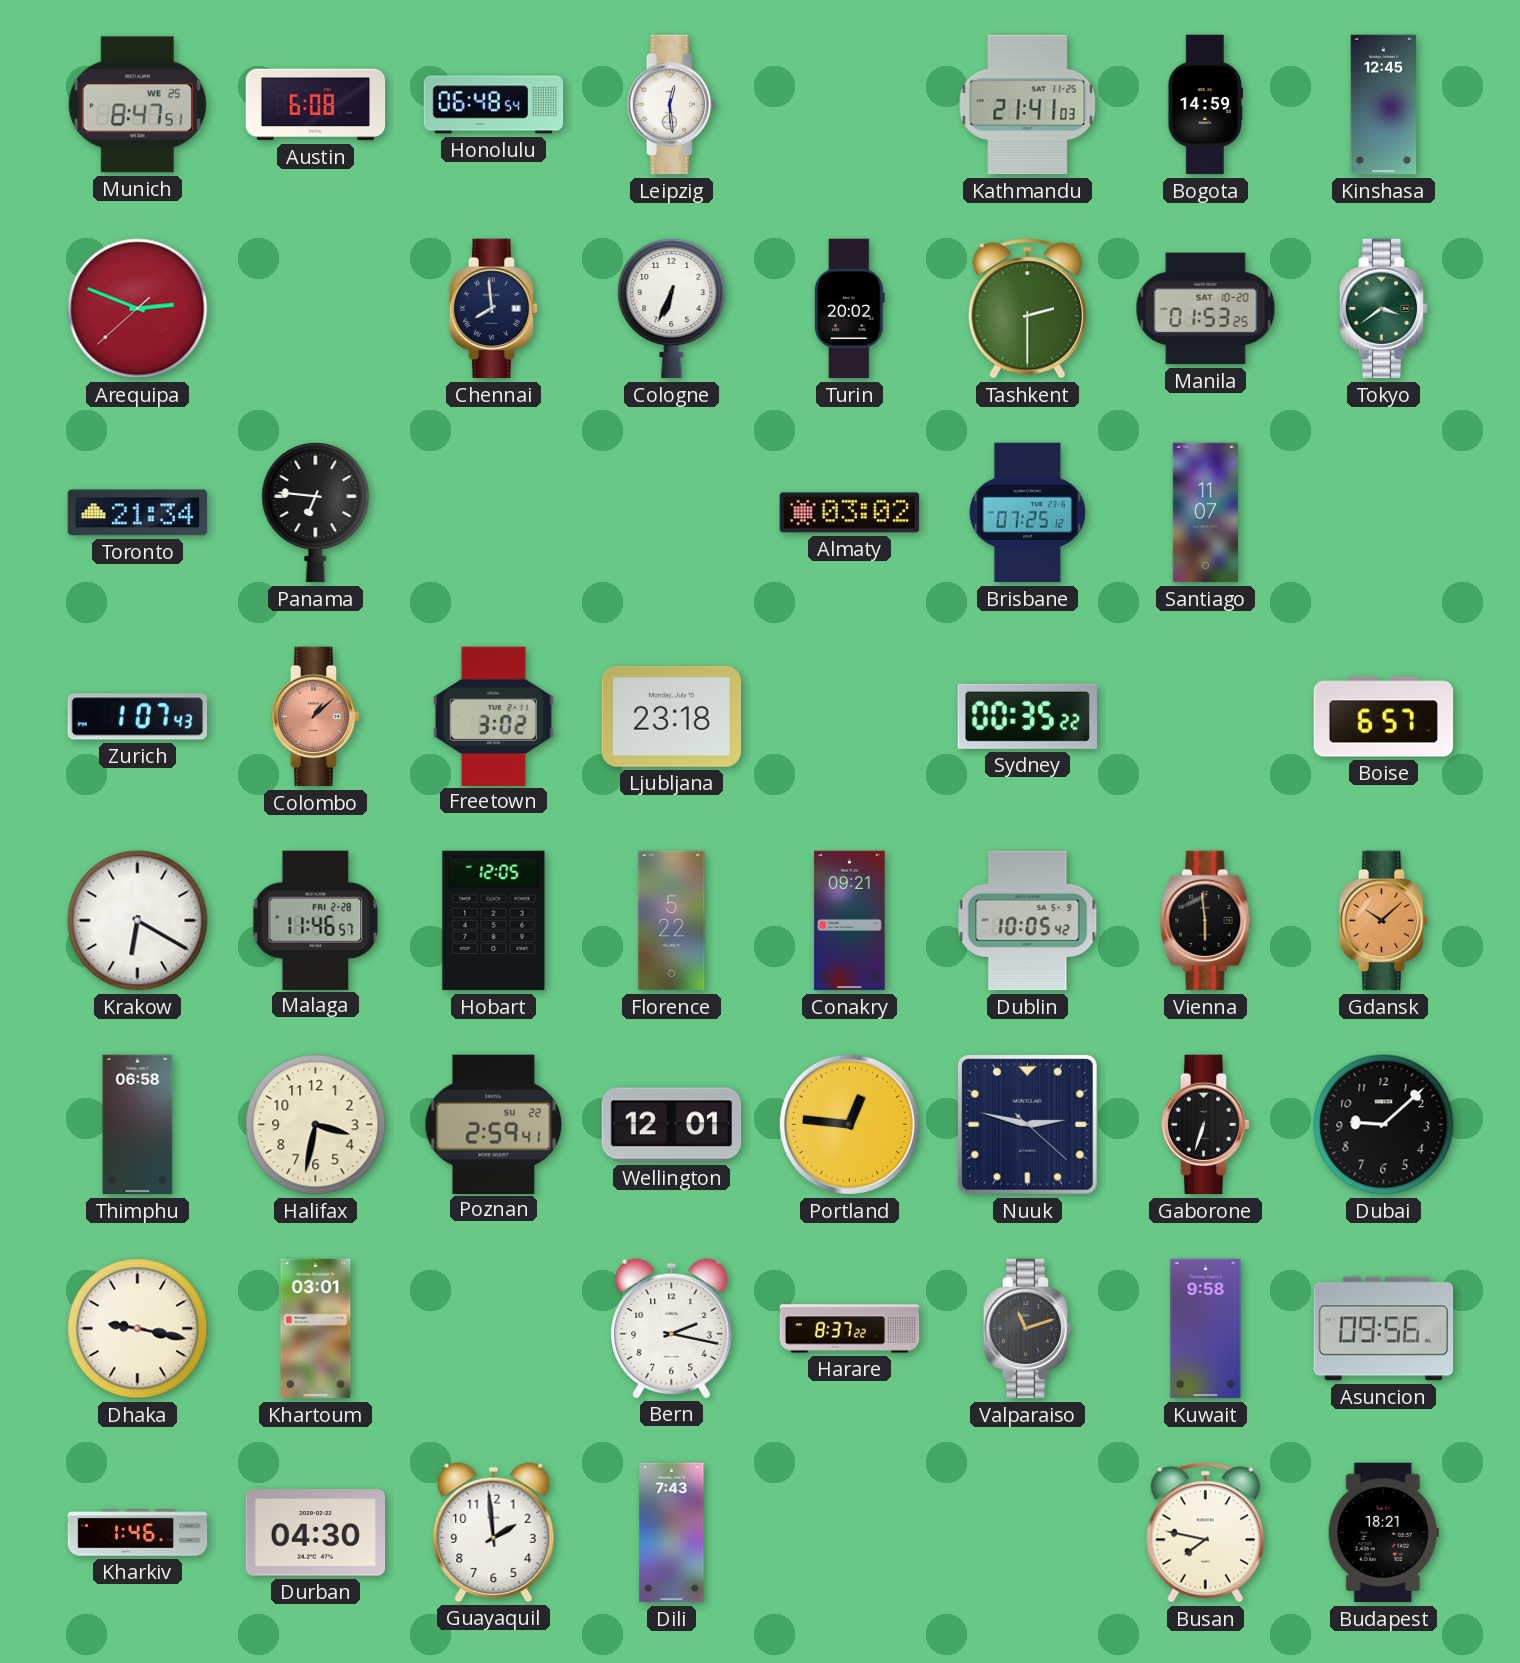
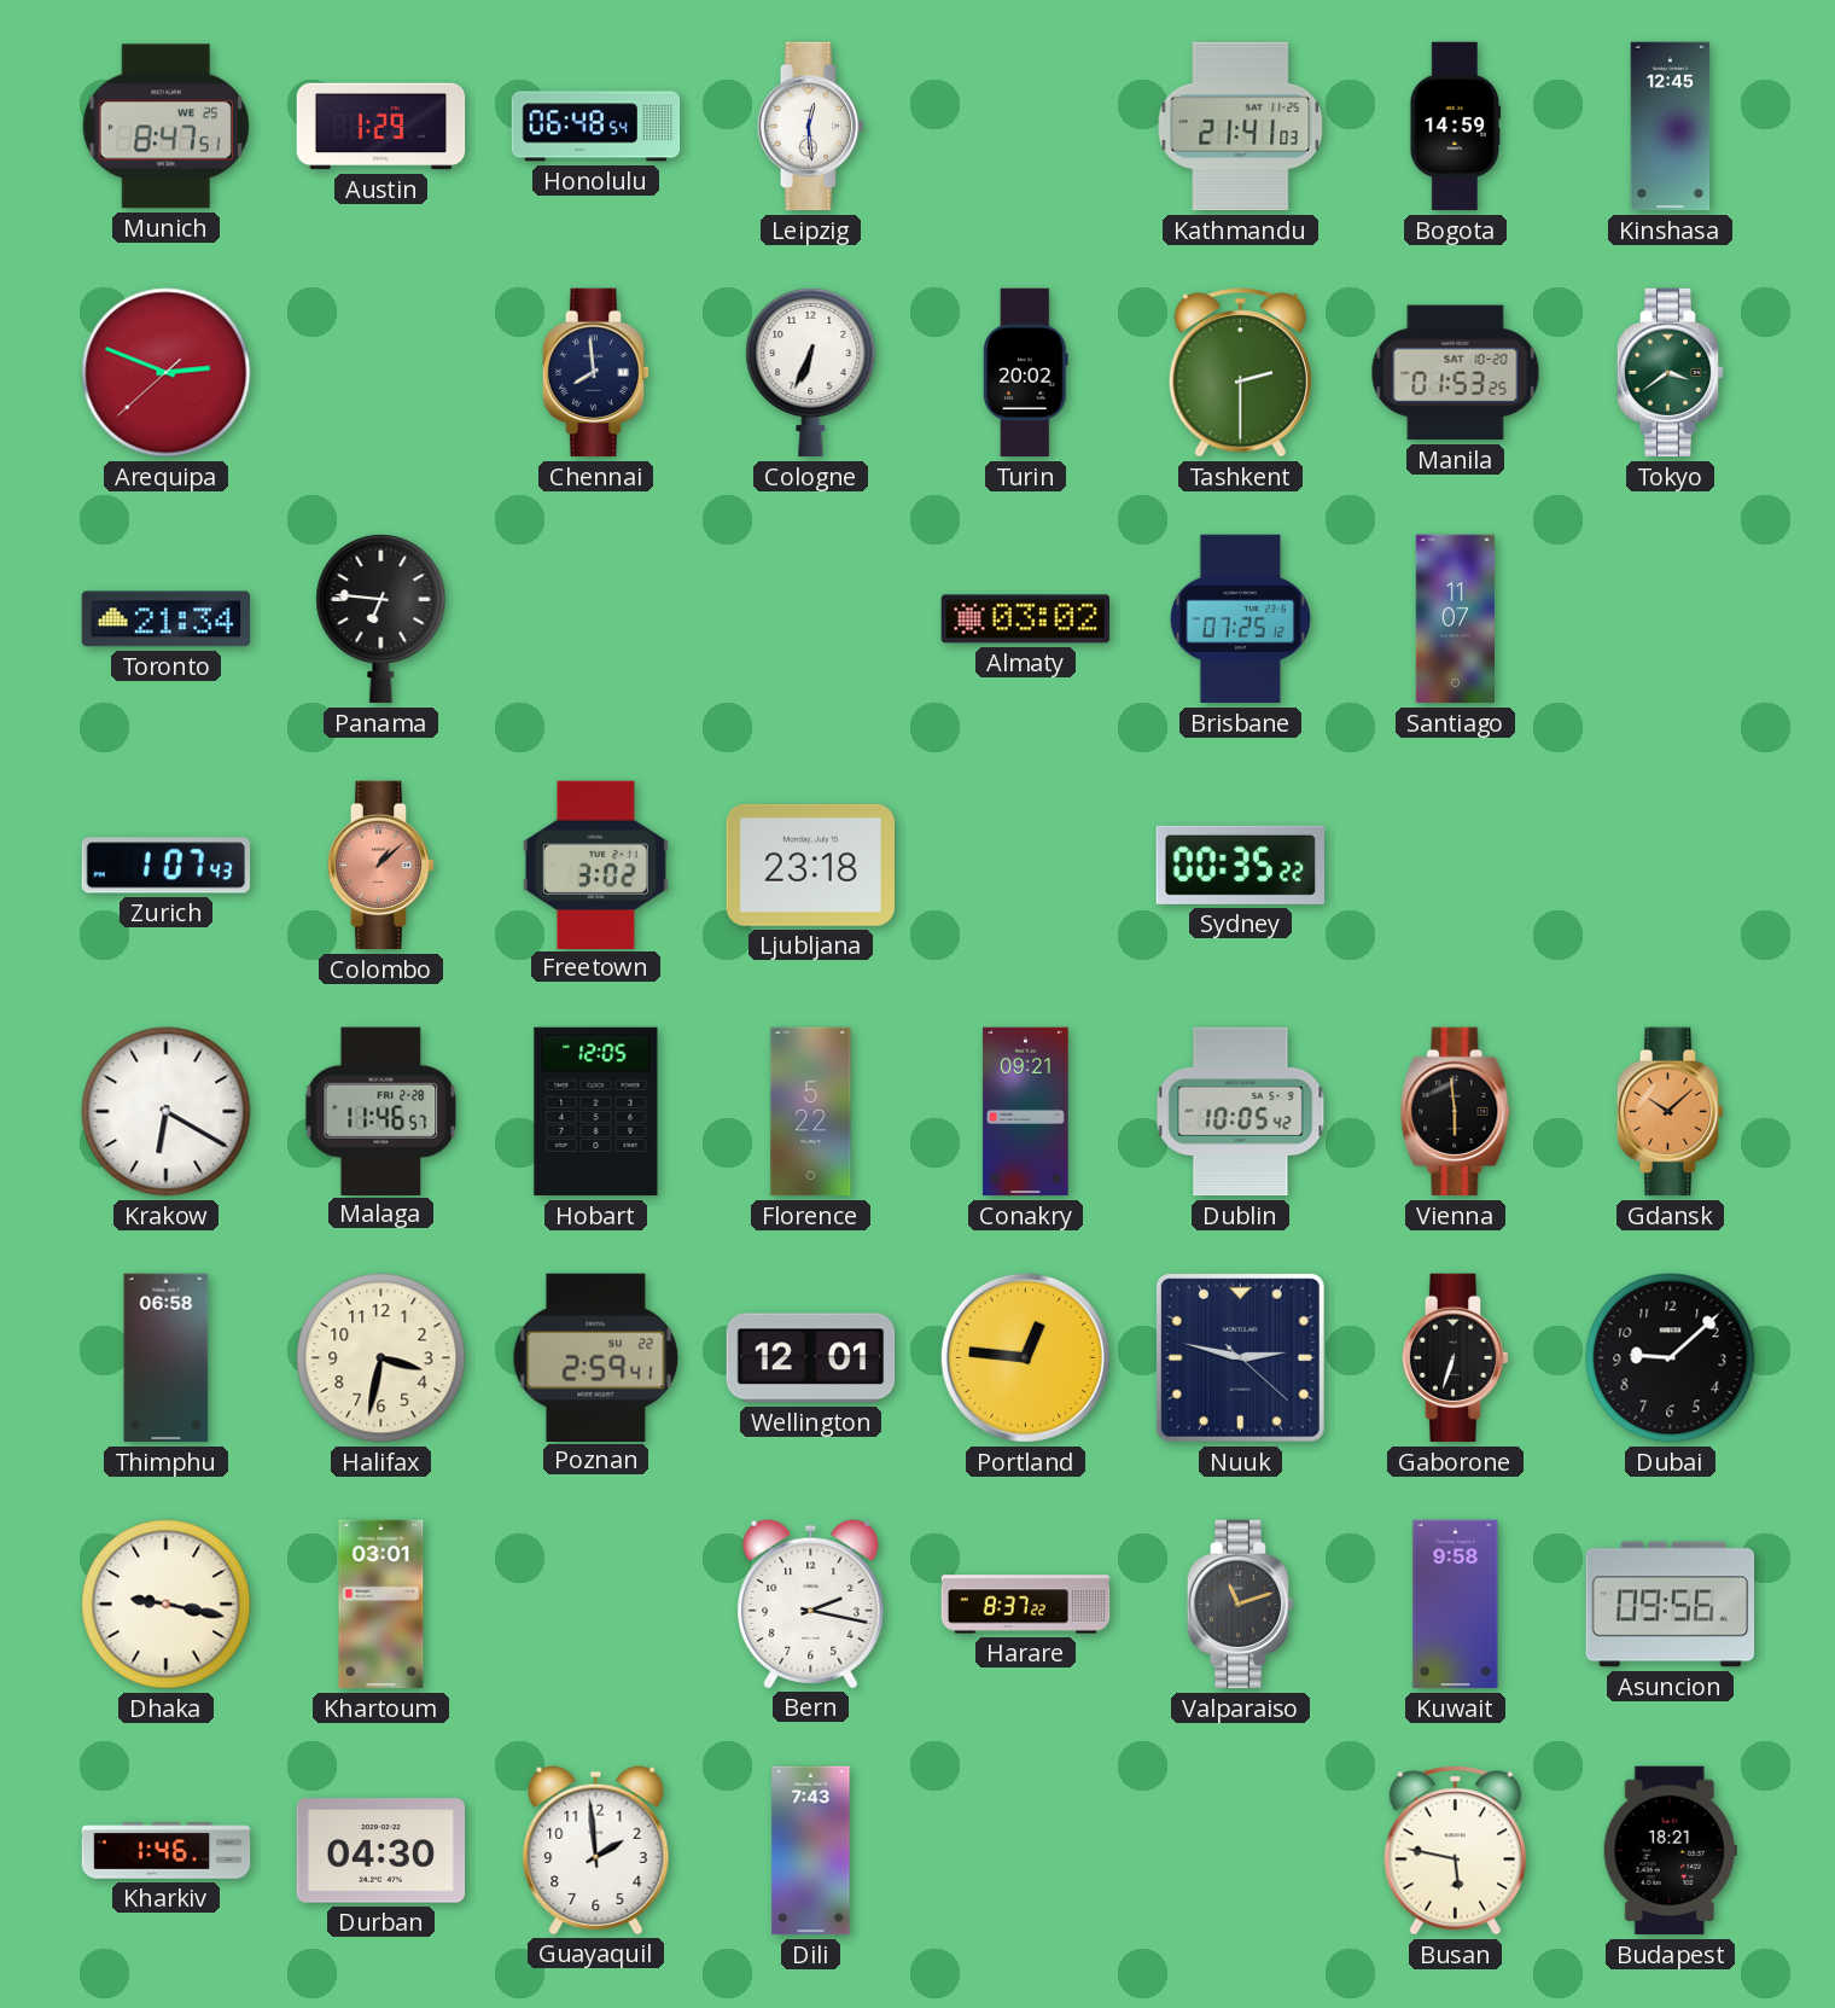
Austin: 6:08 -> 1:29 (381, 127)
Boise: 6:57 -> none (1384, 717)
Busan: 7:47 -> 5:47 (1455, 1851)
